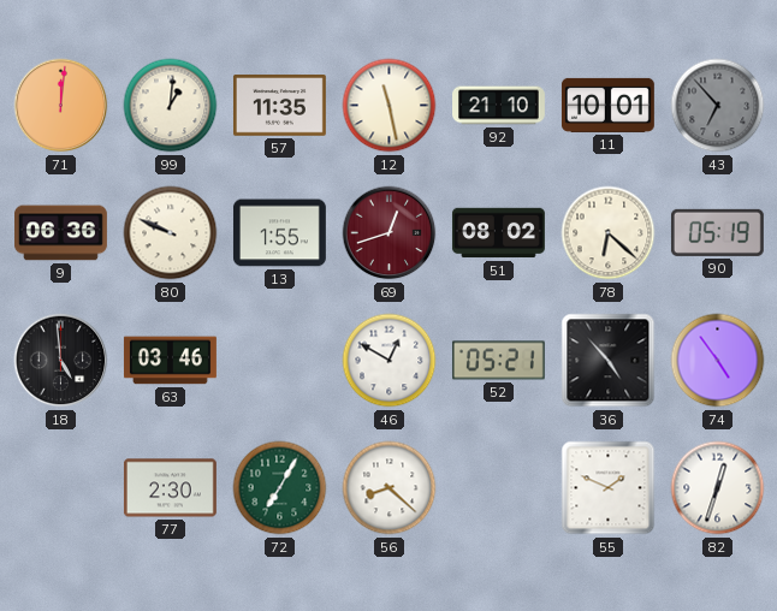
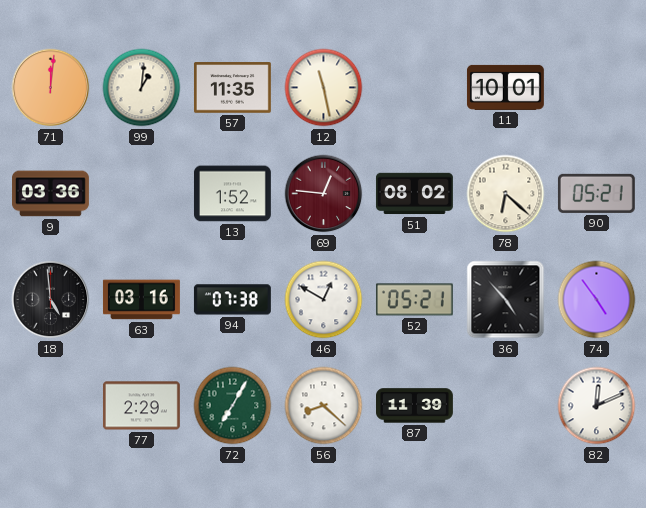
92: 21:10 -> none (499, 106)
43: 6:53 -> none (718, 106)
9: 06:36 -> 03:36 (51, 194)
80: 9:49 -> none (171, 233)
13: 1:55 -> 1:52 (232, 194)
69: 12:42 -> 12:46 (324, 194)
90: 05:19 -> 05:21 (596, 193)
63: 03:46 -> 03:16 (141, 300)
94: none -> 07:38 (232, 300)
77: 2:30 -> 2:29 (141, 406)
87: none -> 11:39 (415, 406)
55: 1:49 -> none (609, 488)
82: 12:33 -> 12:11 (597, 406)
